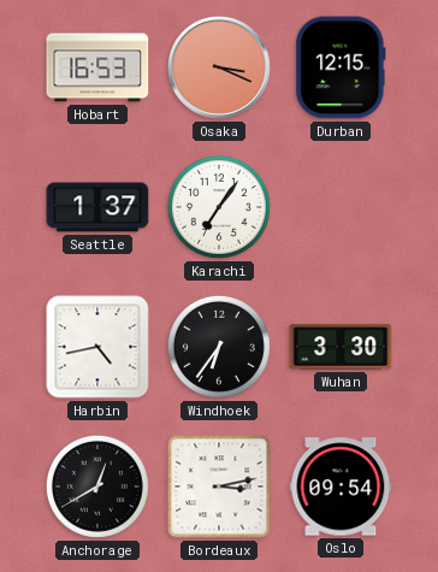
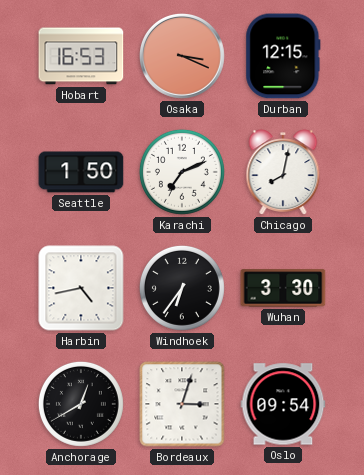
Seattle: 1:37 -> 1:50 (81, 172)
Karachi: 7:06 -> 7:11 (182, 172)
Chicago: none -> 8:02 (283, 172)
Bordeaux: 3:13 -> 3:03 (182, 404)
